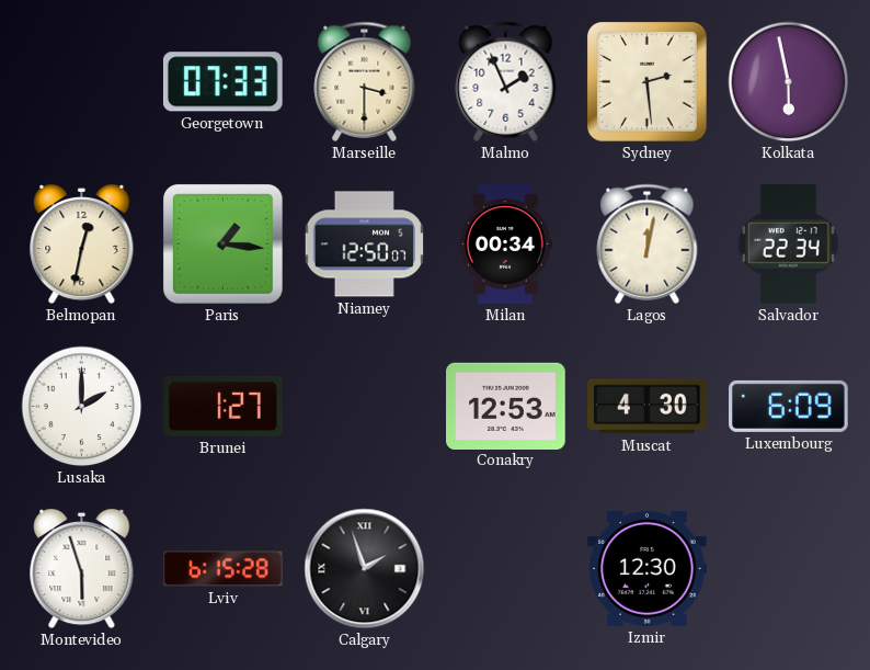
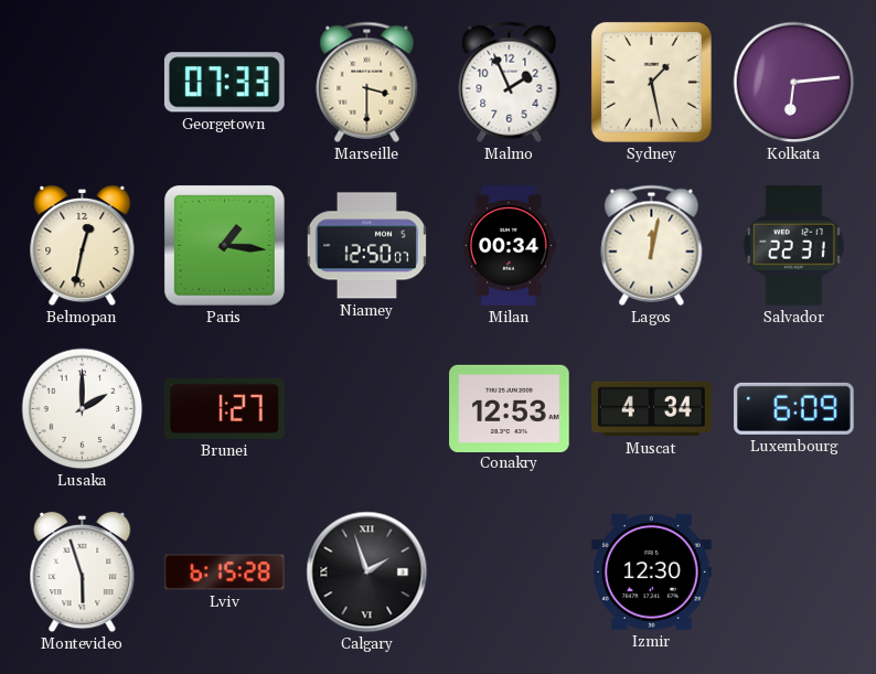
Sydney: 2:29 -> 1:28 (651, 82)
Kolkata: 5:58 -> 6:14 (794, 83)
Salvador: 22:34 -> 22:31 (793, 246)
Muscat: 4:30 -> 4:34 (652, 409)
